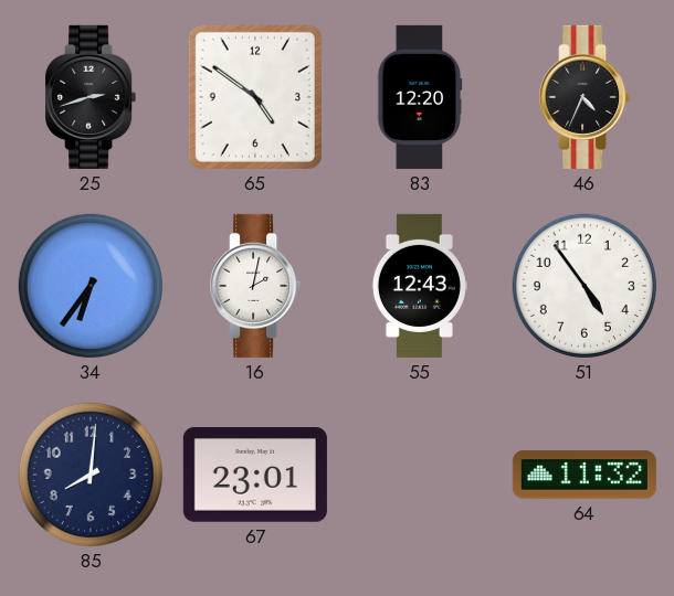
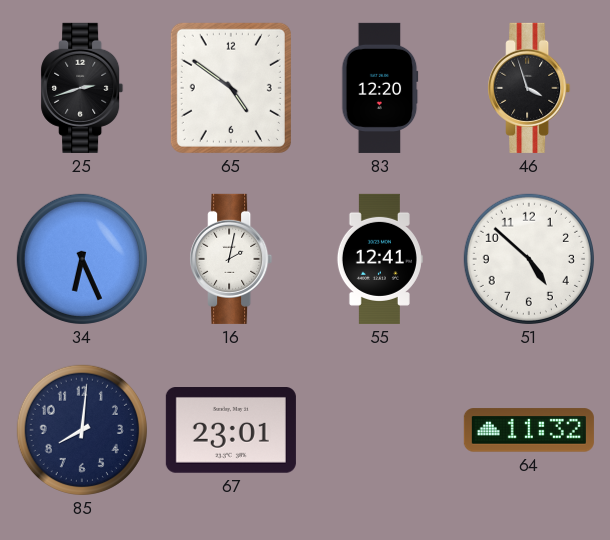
46: 4:34 -> 3:57 (529, 88)
34: 6:36 -> 6:26 (82, 259)
55: 12:43 -> 12:41 (379, 259)
51: 4:54 -> 4:52 (529, 259)
